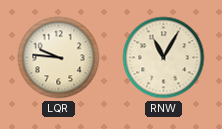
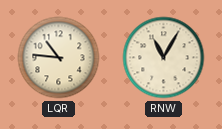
LQR: 9:46 -> 10:46 (59, 58)
